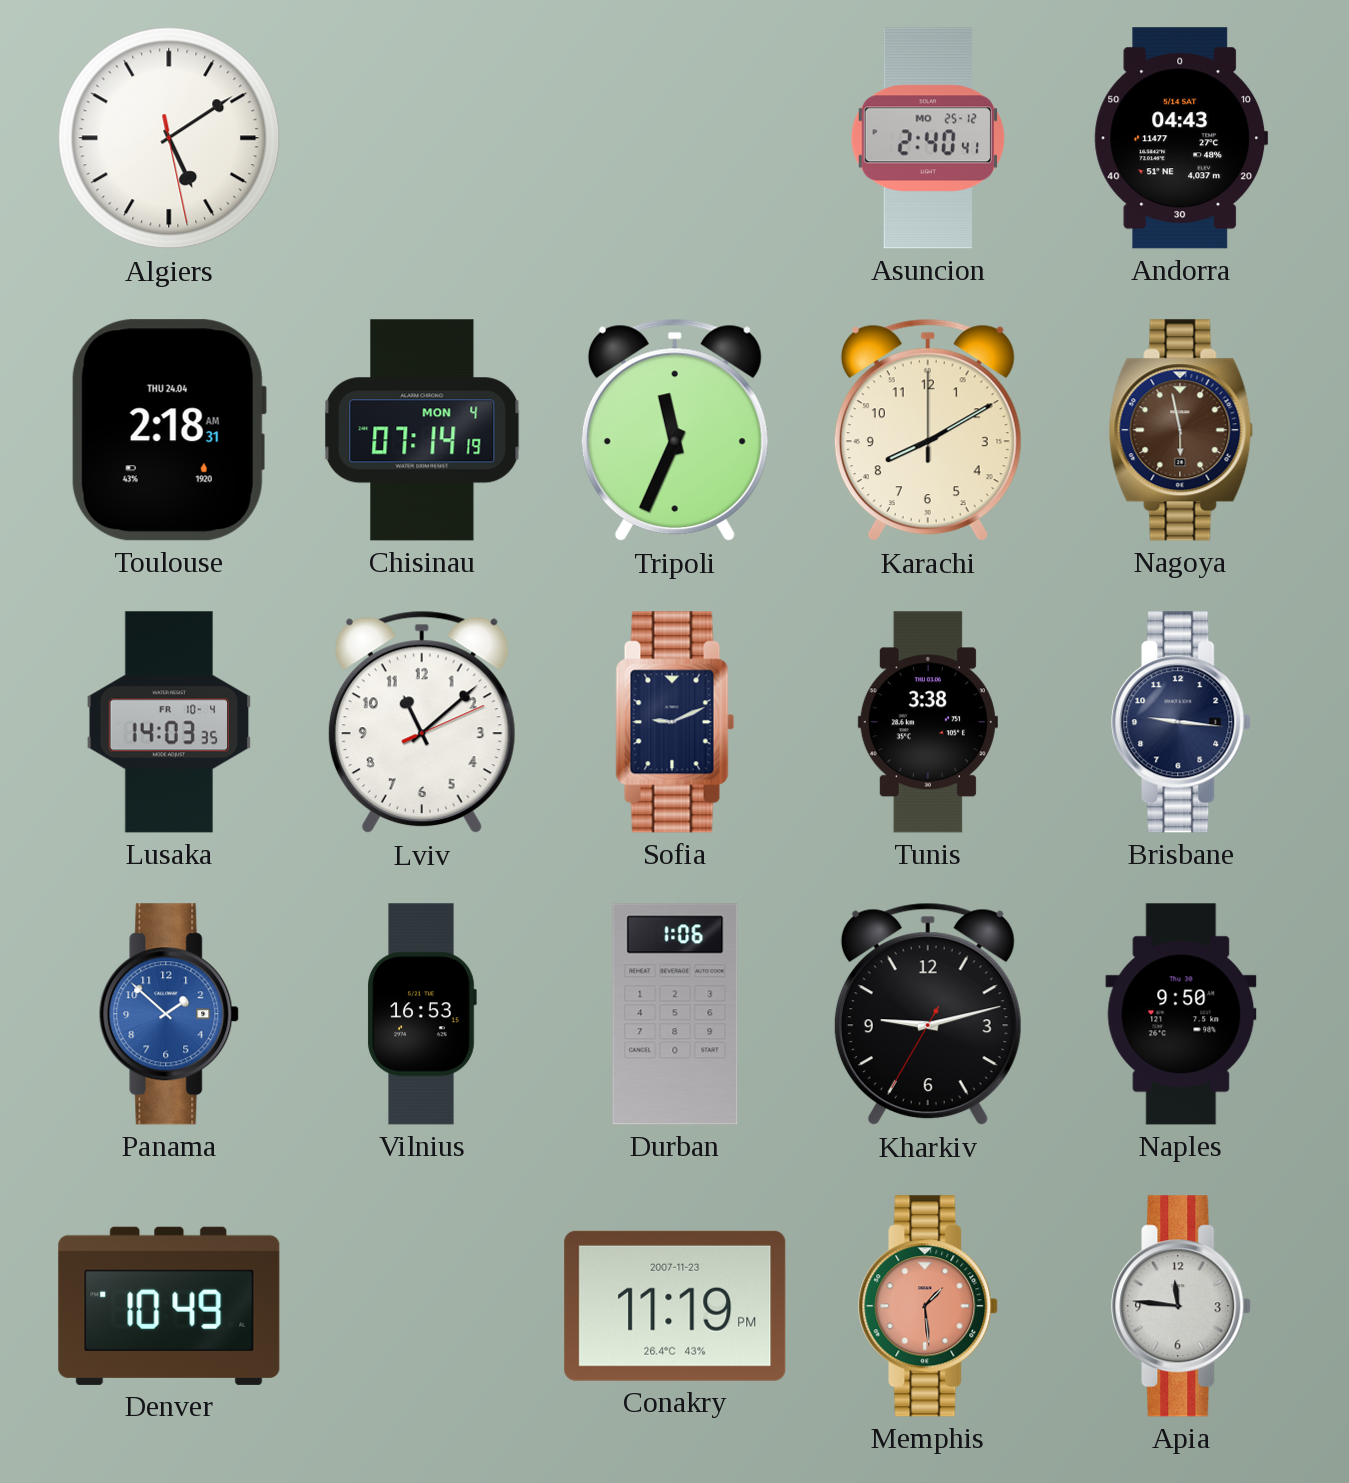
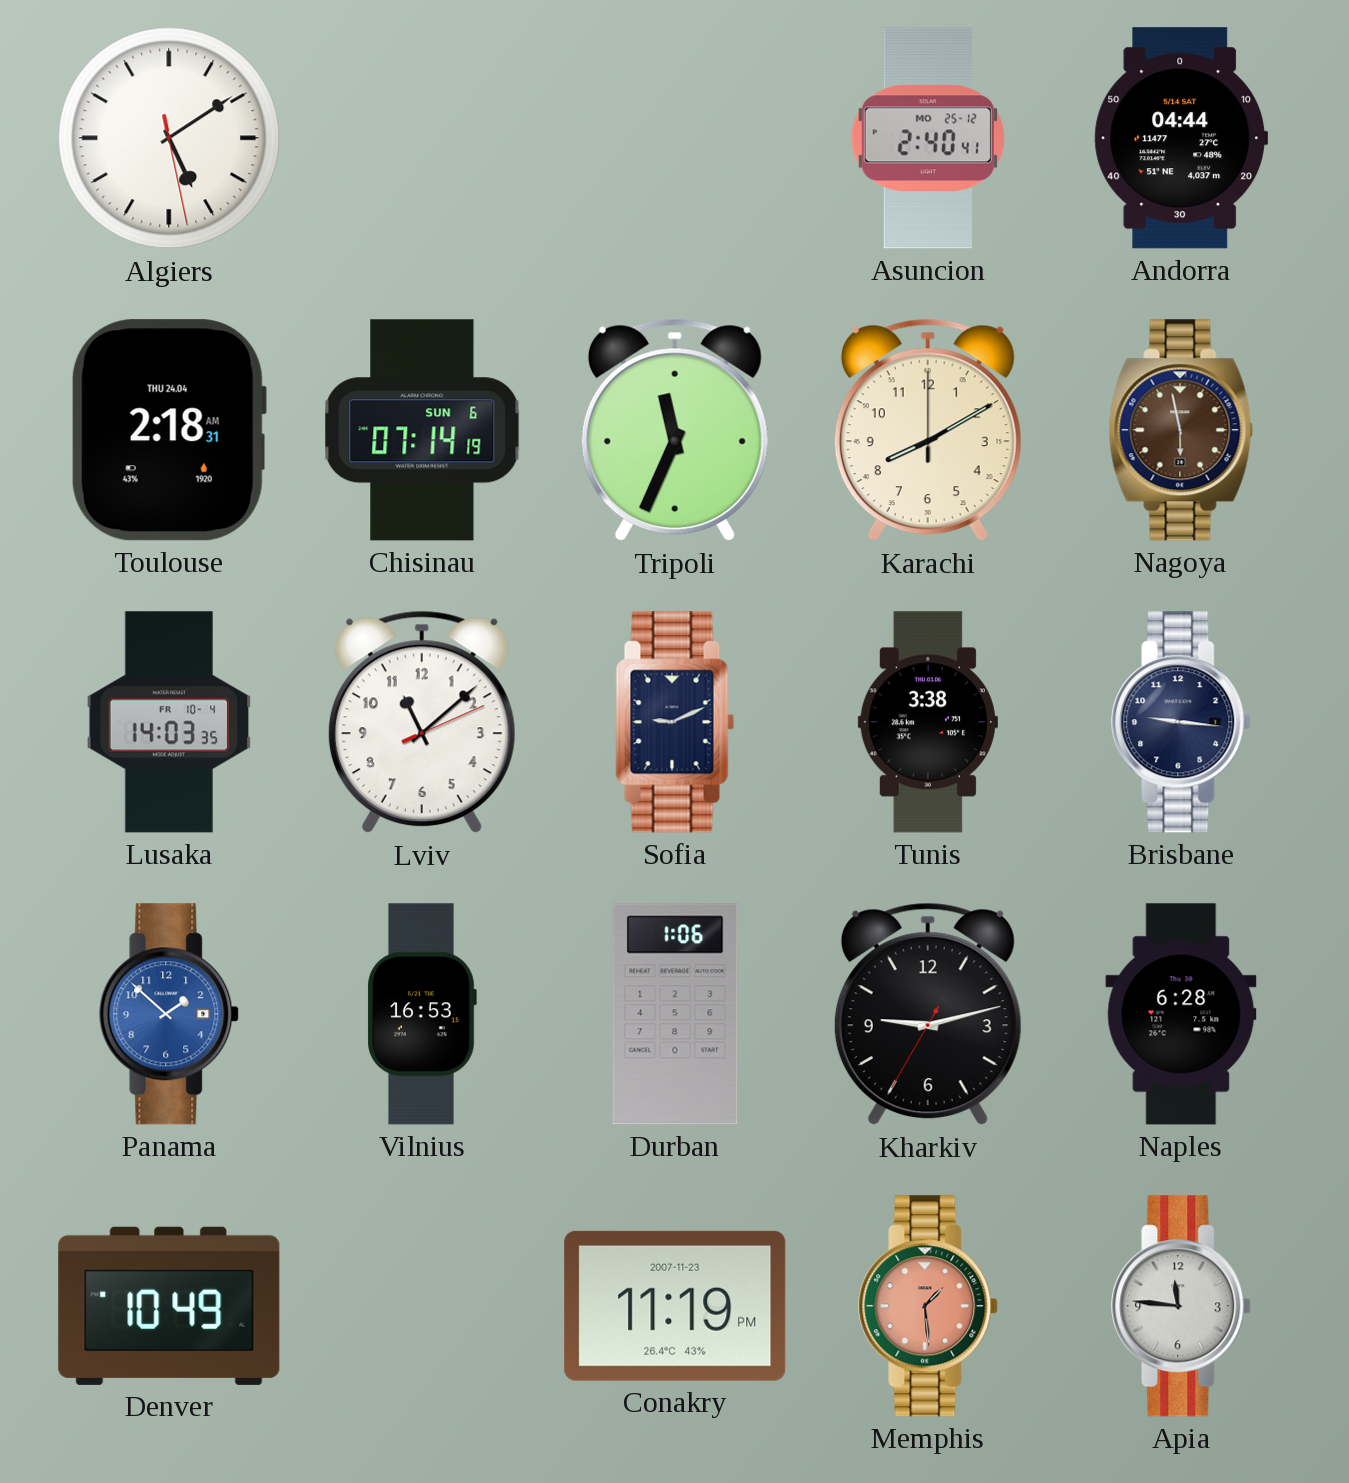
Andorra: 04:43 -> 04:44 (1181, 138)
Chisinau date: MON 4 -> SUN 6 (422, 430)
Naples: 9:50 -> 6:28 (1181, 1014)
